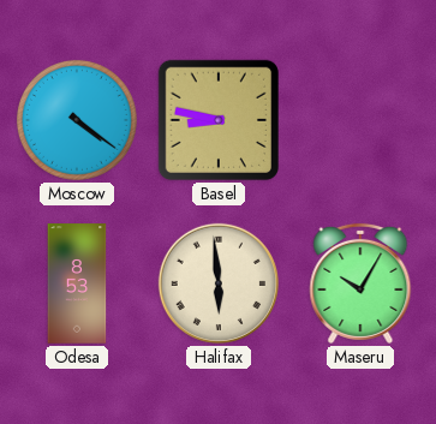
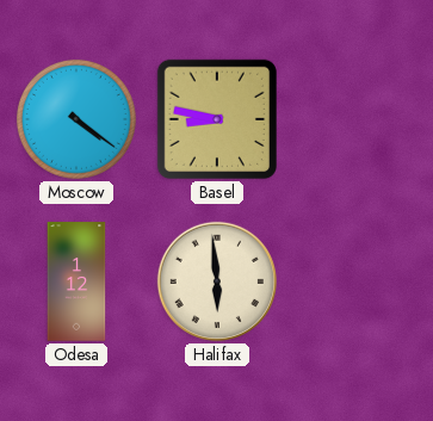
Odesa: 8:53 -> 1:12 (76, 281)
Maseru: 10:05 -> none (360, 283)
